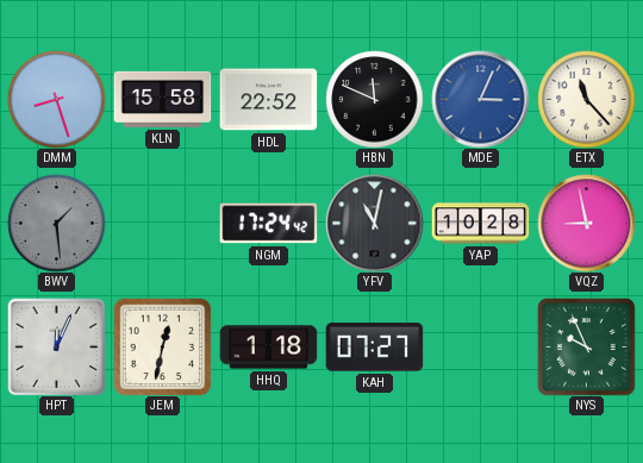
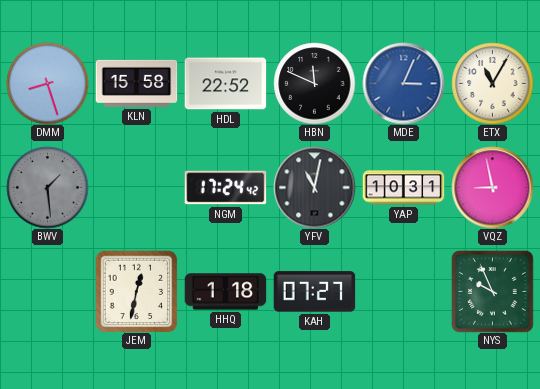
ETX: 11:23 -> 11:05 (492, 83)
YAP: 10:28 -> 10:31 (403, 188)
HPT: 12:04 -> none (56, 346)
